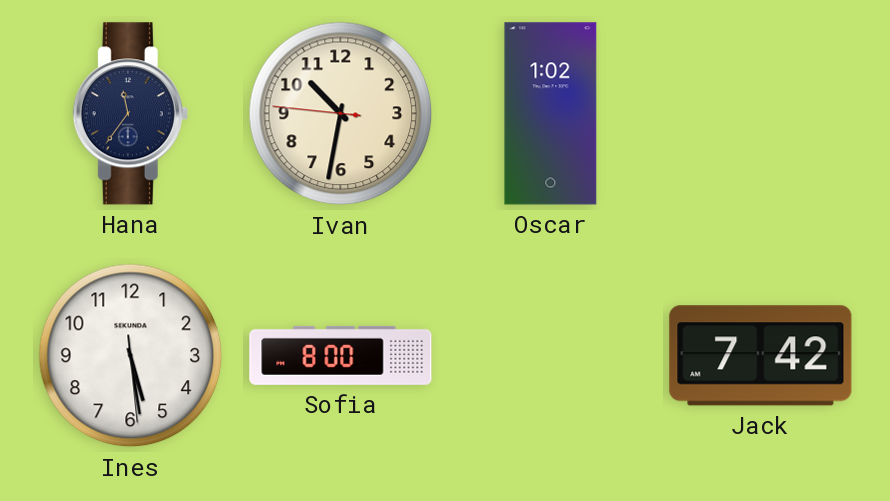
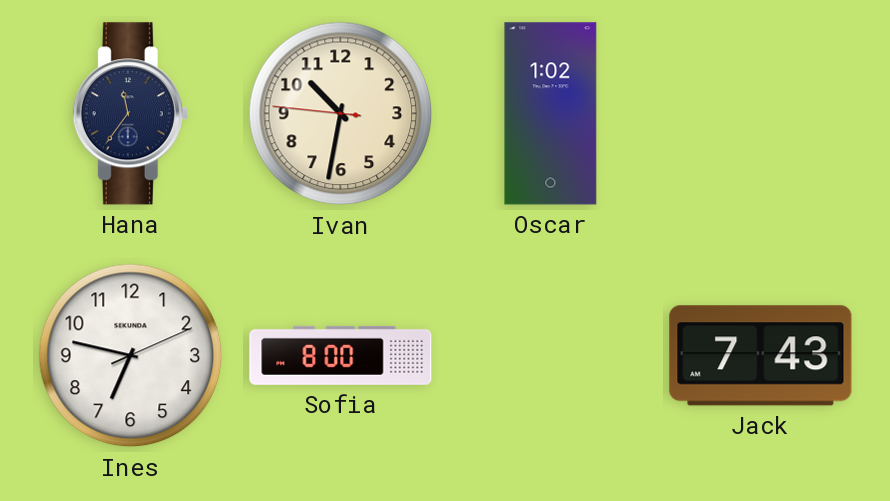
Ines: 5:28 -> 6:47 (131, 356)
Jack: 7:42 -> 7:43 (761, 356)
